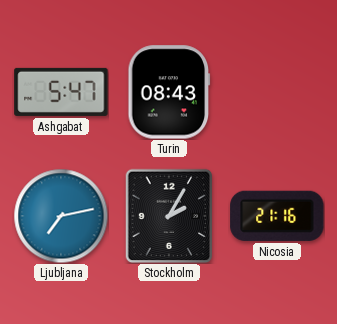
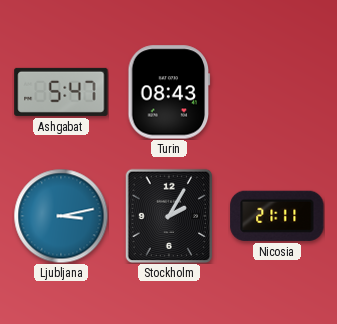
Ljubljana: 7:13 -> 3:13 (61, 216)
Nicosia: 21:16 -> 21:11 (277, 216)
